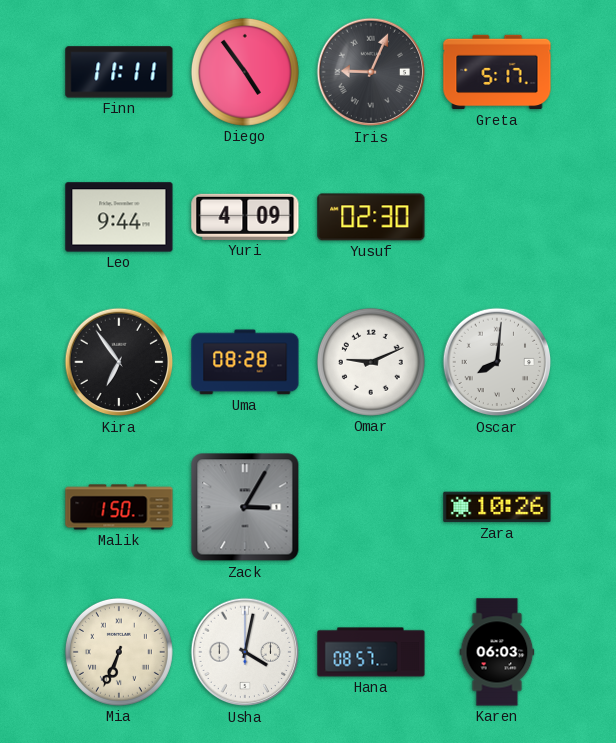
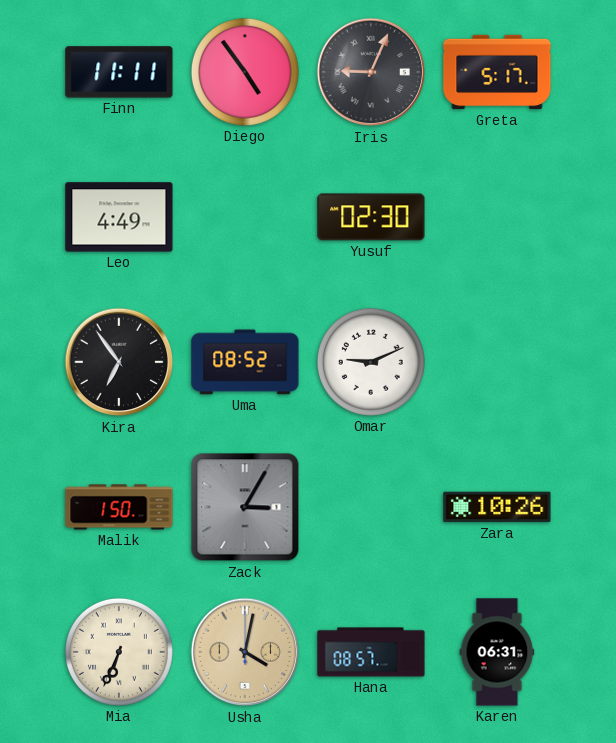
Leo: 9:44 -> 4:49 (119, 217)
Yuri: 4:09 -> none (245, 217)
Uma: 08:28 -> 08:52 (245, 362)
Oscar: 8:01 -> none (497, 362)
Usha dial: white -> champagne (245, 652)
Karen: 06:03 -> 06:31 (497, 652)
